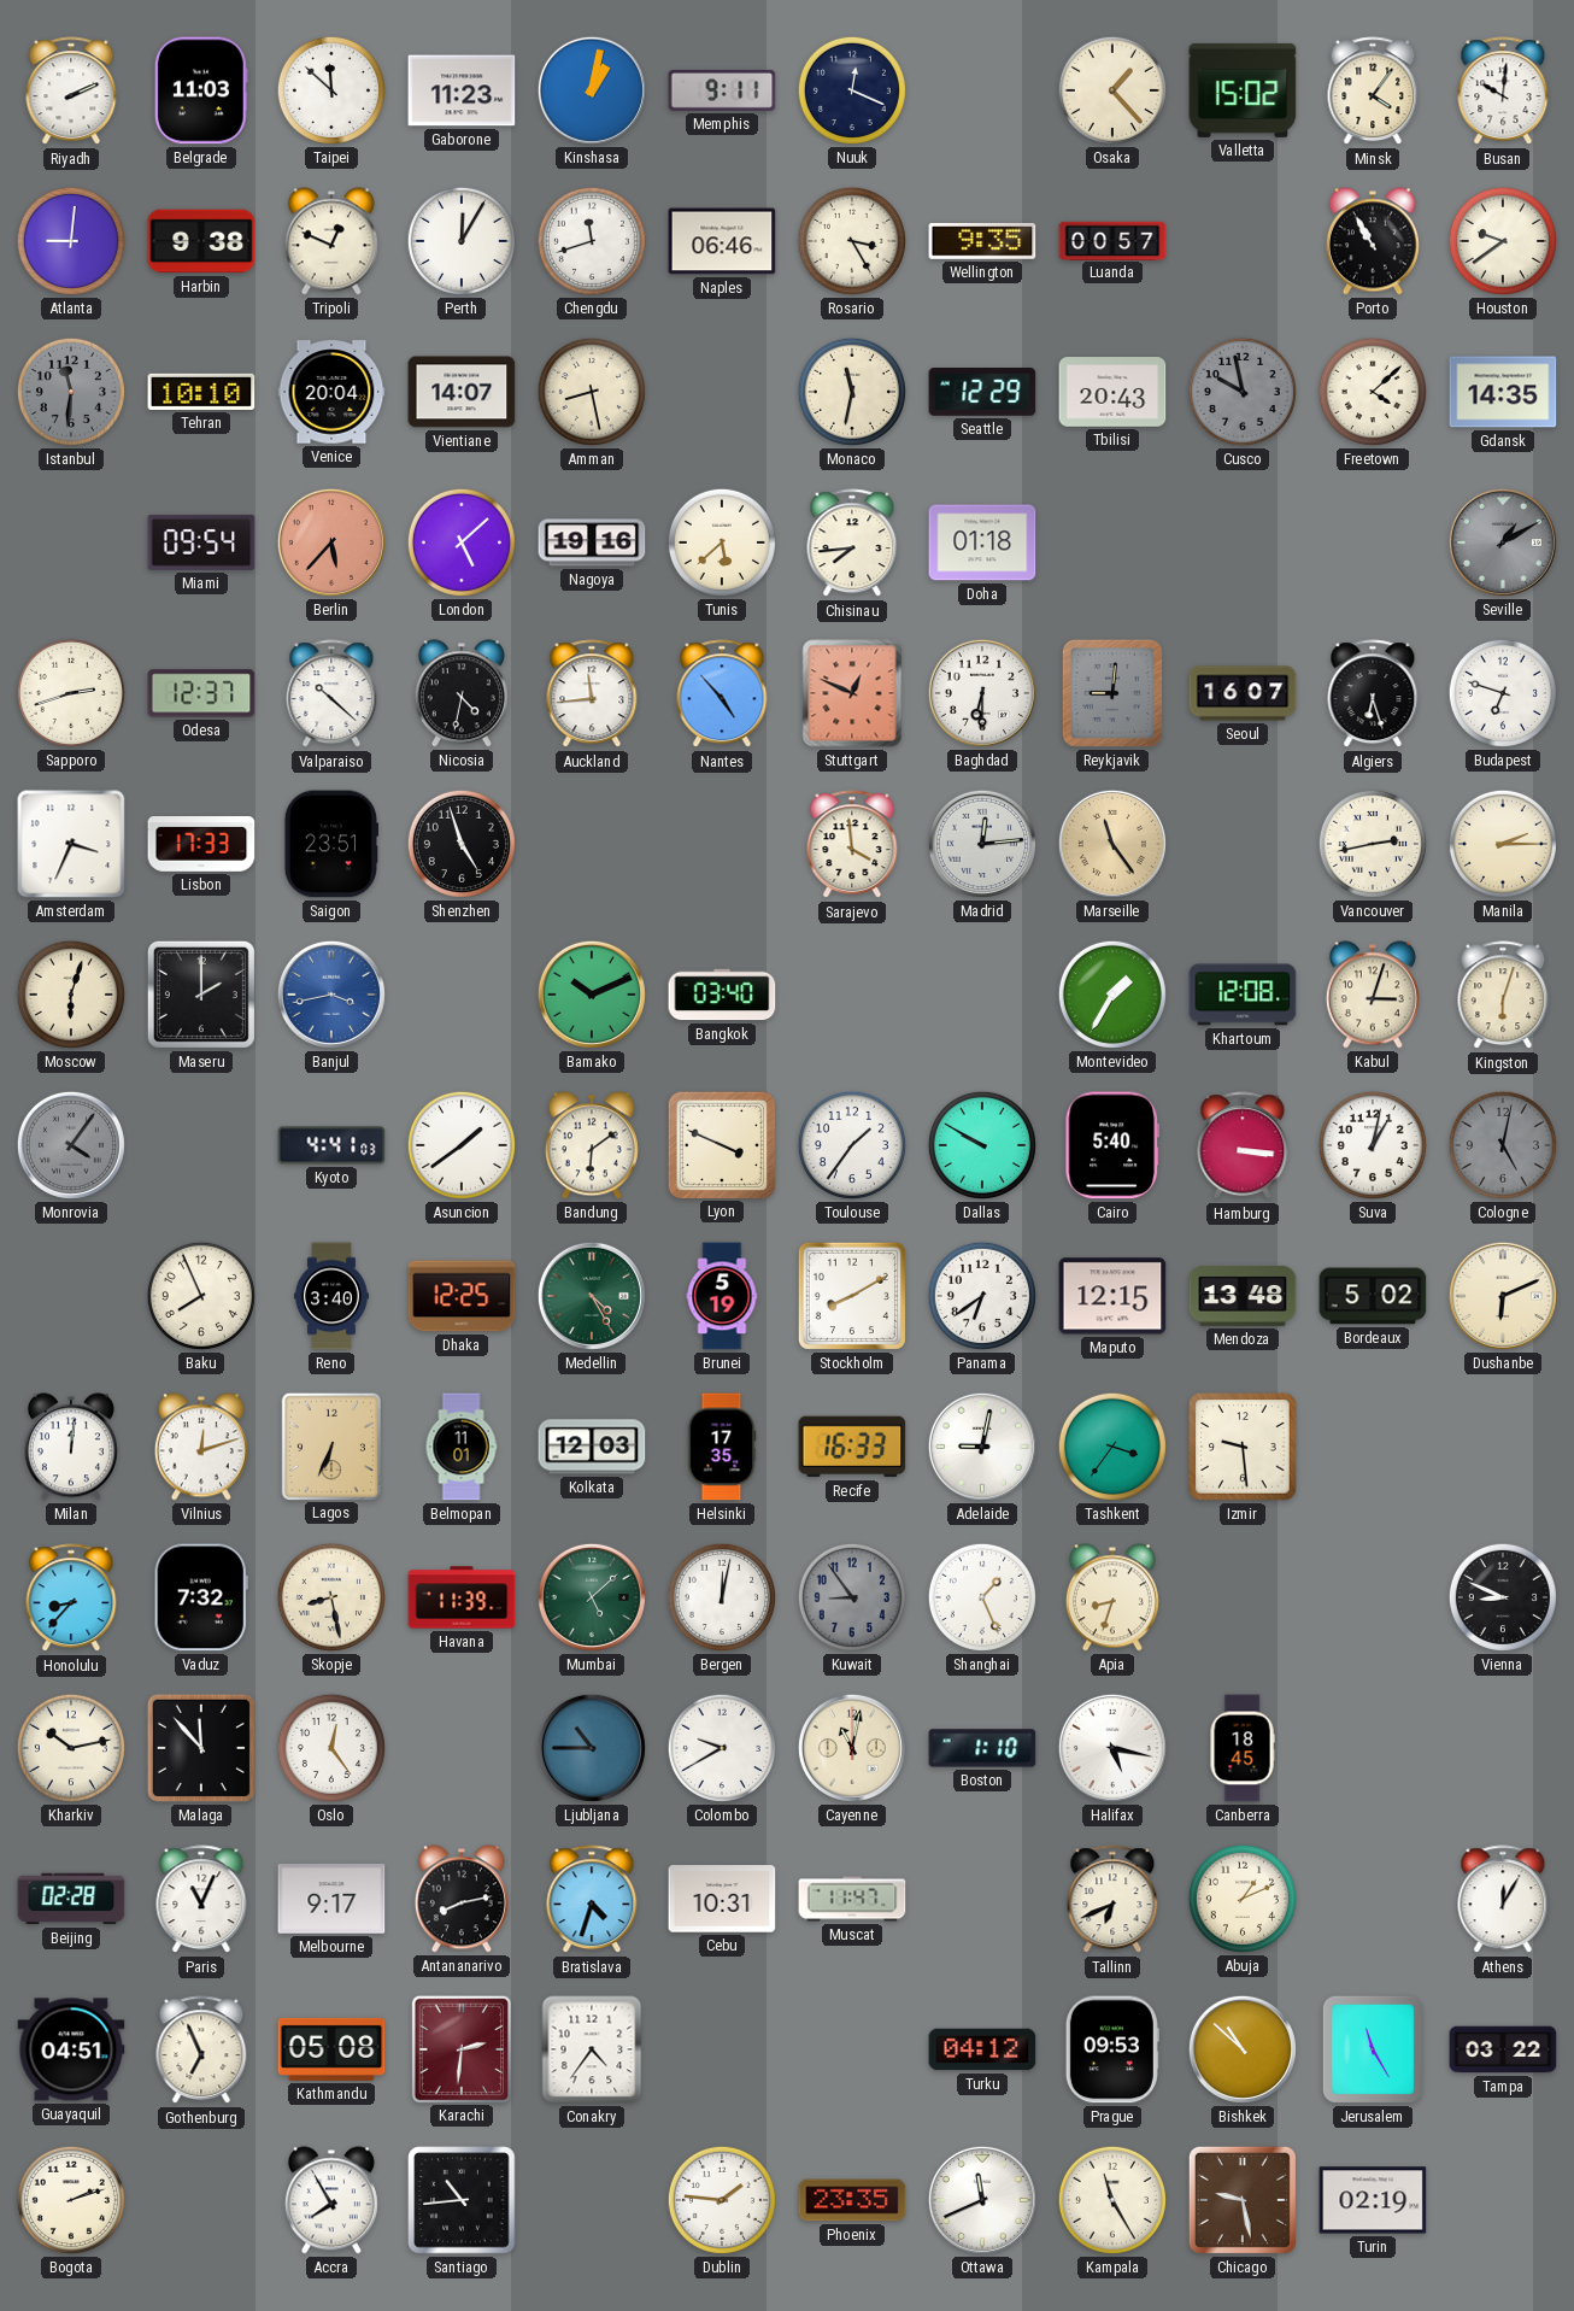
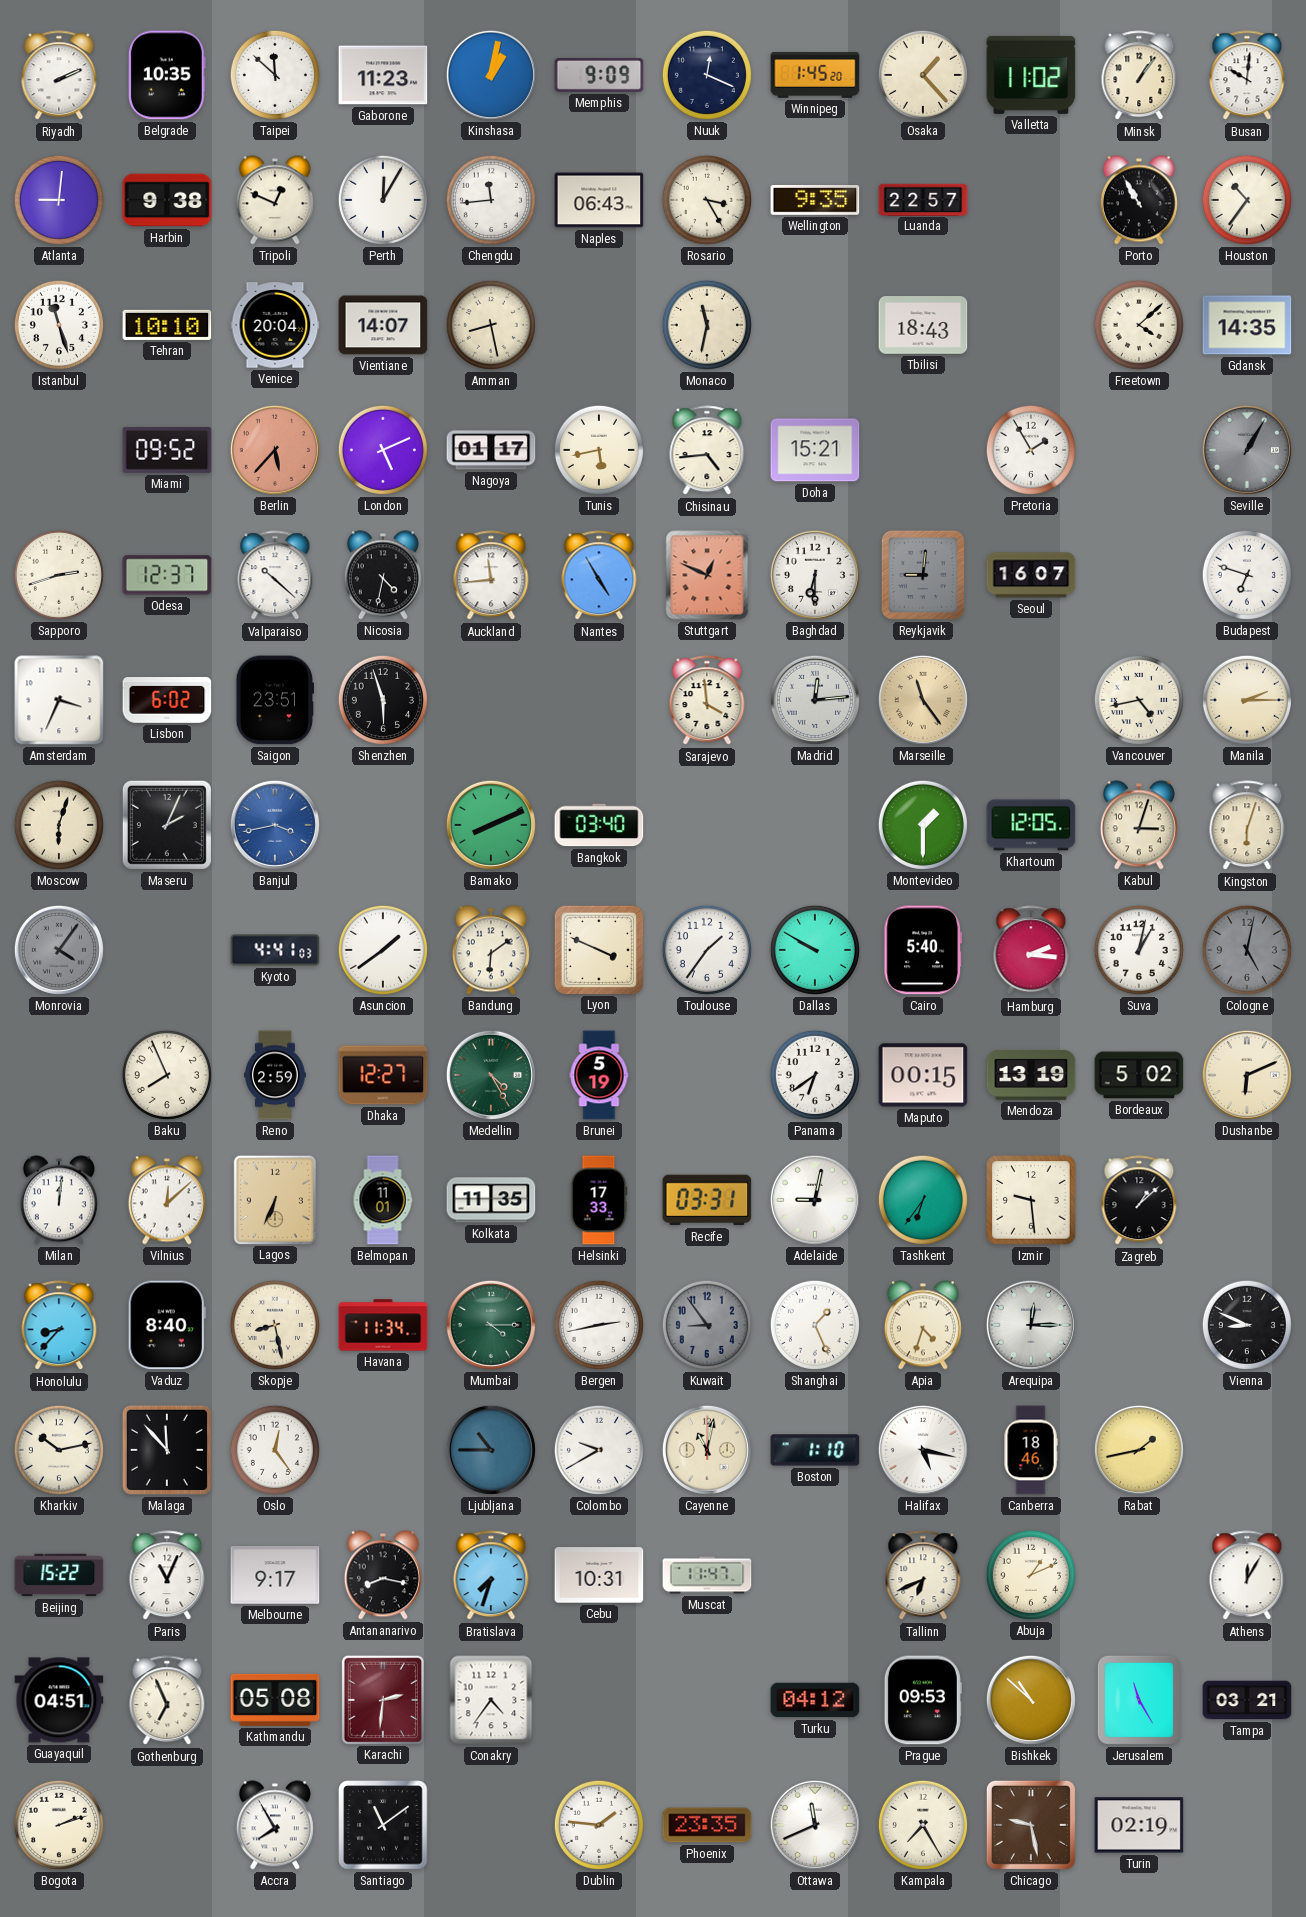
Belgrade: 11:03 -> 10:35 (167, 75)
Memphis: 9:11 -> 9:09 (599, 75)
Winnipeg: none -> 1:45 (815, 75)
Valletta: 15:02 -> 11:02 (1031, 75)
Minsk: 4:06 -> 1:06 (1139, 76)
Chengdu: 11:42 -> 11:44 (491, 200)
Naples: 06:46 -> 06:43 (599, 200)
Luanda: 00:57 -> 22:57 (923, 199)
Houston: 9:39 -> 10:36 (1247, 200)
Istanbul: 11:31 -> 11:27 (59, 325)
Istanbul dial: grey -> white (59, 325)
Seattle: 12:29 -> none (982, 393)
Tbilisi: 20:43 -> 18:43 (923, 325)
Cusco: 9:58 -> none (1243, 392)
Miami: 09:54 -> 09:52 (167, 450)
London: 5:08 -> 5:11 (383, 450)
Nagoya: 19:16 -> 01:17 (491, 450)
Tunis: 5:38 -> 5:43 (599, 450)
Chisinau: 7:44 -> 4:44 (707, 451)
Doha: 01:18 -> 15:21 (815, 450)
Pretoria: none -> 1:55 (1031, 450)
Seville: 1:10 -> 1:05 (1247, 450)
Nantes: 4:53 -> 4:55 (599, 576)
Algiers: 6:27 -> none (1373, 694)
Lisbon: 17:33 -> 6:02 (167, 701)
Shenzhen: 4:57 -> 5:57 (383, 700)
Vancouver: 2:43 -> 4:43 (1139, 700)
Maseru: 2:00 -> 2:04 (167, 825)
Bamako: 10:11 -> 8:11 (491, 825)
Montevideo: 1:35 -> 1:30 (923, 825)
Khartoum: 12:08 -> 12:05 (1031, 825)
Hamburg: 3:16 -> 2:16 (1031, 951)
Reno: 3:40 -> 2:59 (276, 1075)
Dhaka: 12:25 -> 12:27 (383, 1075)
Stockholm: 8:10 -> none (852, 1296)
Maputo: 12:15 -> 00:15 (923, 1075)
Mendoza: 13:48 -> 13:19 (1031, 1075)
Vilnius: 12:12 -> 12:08 (167, 1200)
Kolkata: 12:03 -> 11:35 (491, 1200)
Helsinki: 17:35 -> 17:33 (599, 1200)
Recife: 16:33 -> 03:31 (707, 1200)
Tashkent: 3:36 -> 6:36 (923, 1200)
Zagreb: none -> 1:08 (1139, 1201)
Vaduz: 7:32 -> 8:40 (167, 1325)
Havana: 11:39 -> 11:34 (383, 1325)
Mumbai: 5:08 -> 4:15 (491, 1325)
Bergen: 12:02 -> 2:43 (599, 1325)
Apia: 8:33 -> 4:33 (923, 1325)
Arequipa: none -> 12:15 (1031, 1325)
Canberra: 18:45 -> 18:46 (1031, 1450)
Rabat: none -> 1:43 (1139, 1450)
Beijing: 02:28 -> 15:22 (59, 1575)
Antananarivo: 8:13 -> 8:17 (383, 1575)
Bratislava: 4:33 -> 7:33 (491, 1576)
Tampa: 03:22 -> 03:21 (1247, 1700)
Santiago: 10:44 -> 11:09 (383, 1825)
Kampala: 11:25 -> 7:25 (923, 1825)
